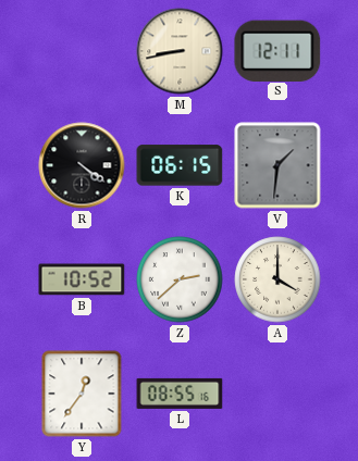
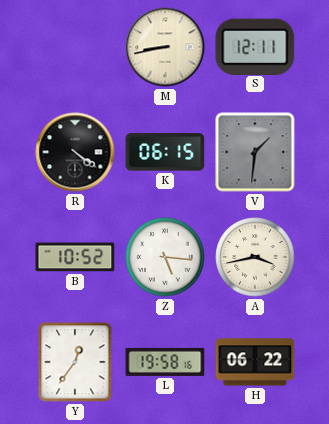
Z: 2:38 -> 5:16 (165, 257)
A: 4:00 -> 3:43 (255, 257)
L: 08:55 -> 19:58 (165, 362)
H: none -> 06:22 (255, 362)
